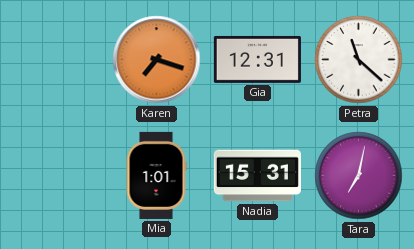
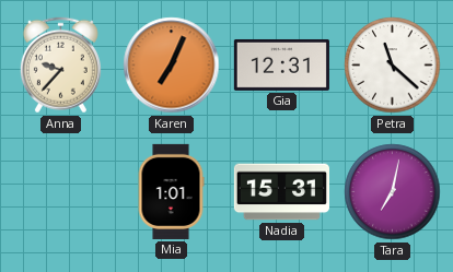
Anna: none -> 9:37 (60, 66)
Karen: 7:18 -> 7:04 (172, 66)
